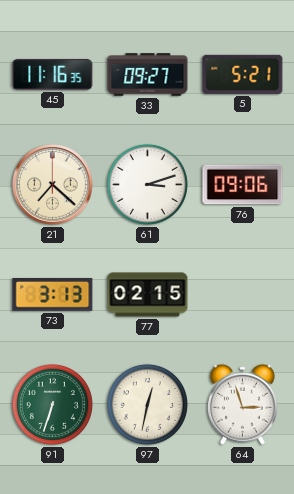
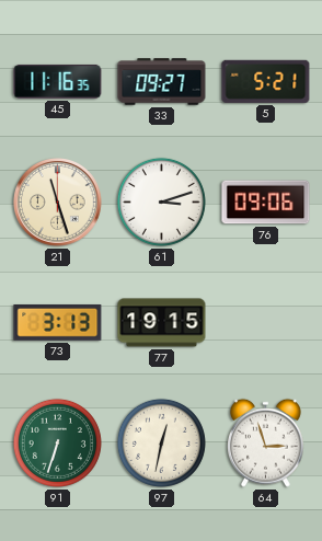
21: 7:22 -> 11:27 (58, 203)
77: 02:15 -> 19:15 (162, 323)
